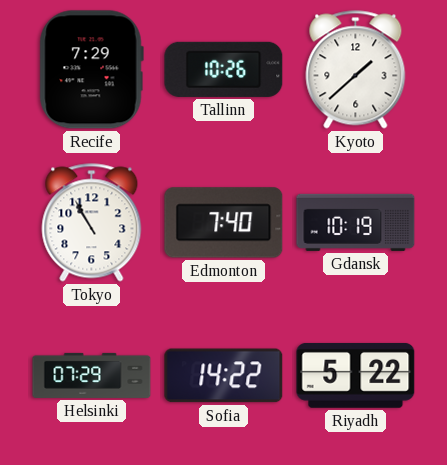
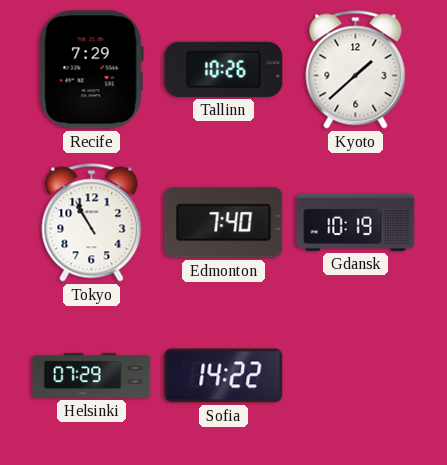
Riyadh: 5:22 -> none (356, 375)
